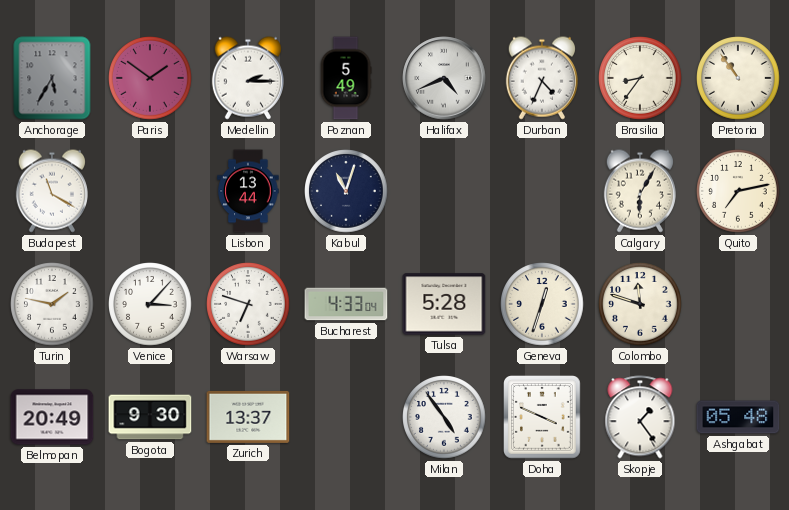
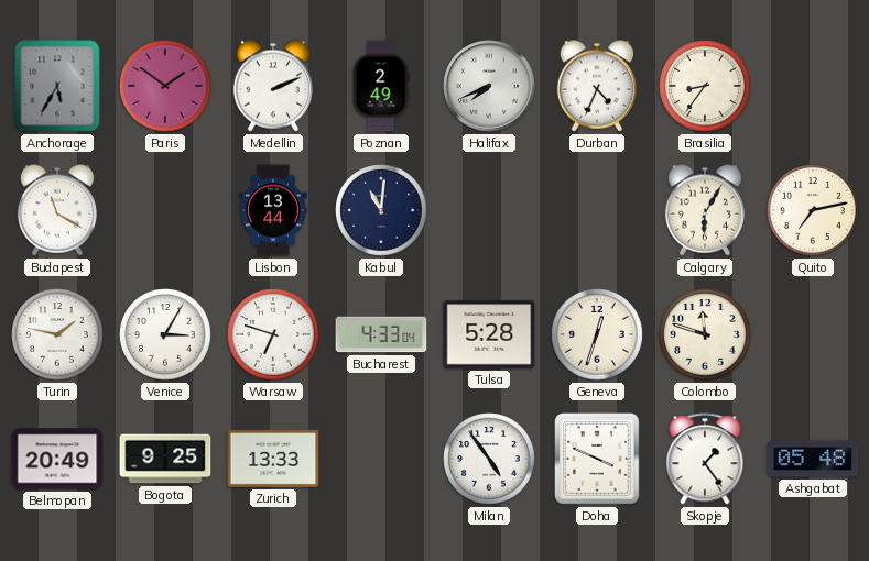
Medellin: 2:15 -> 2:11 (273, 86)
Poznan: 5:49 -> 2:49 (381, 86)
Halifax: 4:41 -> 7:41 (489, 86)
Pretoria: 10:54 -> none (738, 78)
Kabul: 11:03 -> 11:01 (381, 210)
Venice: 3:07 -> 3:05 (165, 334)
Bogota: 9:30 -> 9:25 (165, 459)
Zurich: 13:37 -> 13:33 (273, 459)
